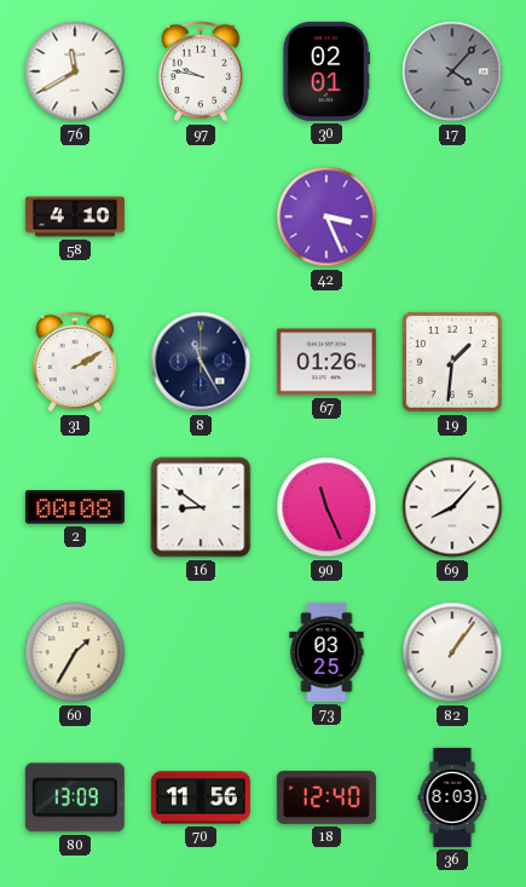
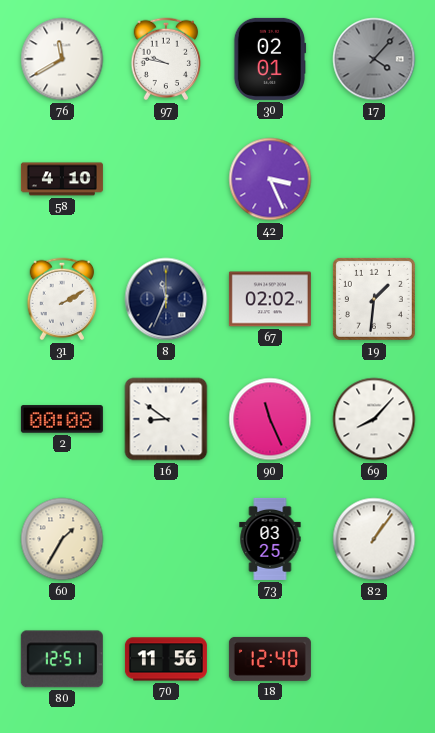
8: 11:25 -> 11:34 (166, 299)
67: 01:26 -> 02:02 (270, 299)
80: 13:09 -> 12:51 (62, 659)
36: 8:03 -> none (452, 797)
